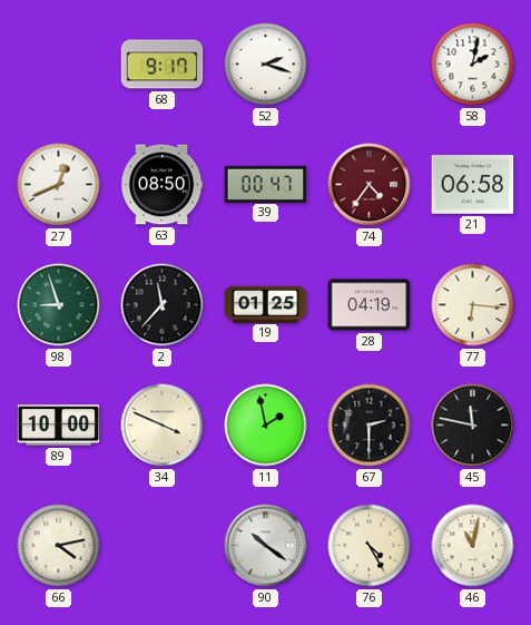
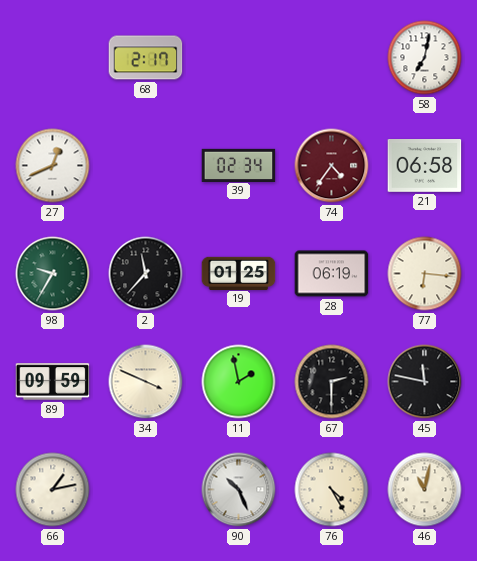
68: 9:17 -> 2:17 (146, 58)
52: 2:18 -> none (266, 65)
58: 2:02 -> 7:02 (425, 58)
63: 08:50 -> none (161, 185)
39: 00:47 -> 02:34 (239, 165)
98: 8:57 -> 9:35 (53, 274)
28: 04:19 -> 06:19 (332, 274)
89: 10:00 -> 09:59 (53, 382)
66: 4:13 -> 1:13 (53, 490)
90: 10:21 -> 10:26 (239, 490)
